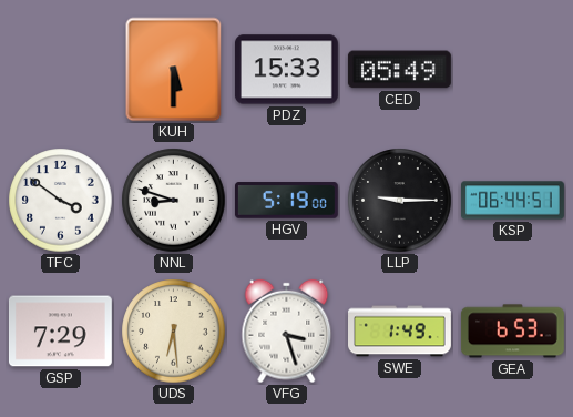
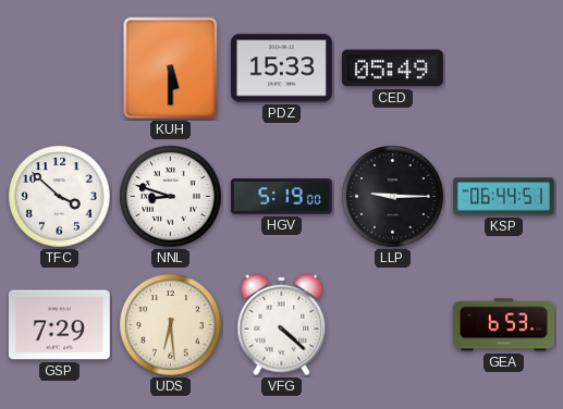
TFC: 3:51 -> 3:52 (60, 197)
VFG: 3:27 -> 4:22 (282, 325)
SWE: 1:49 -> none (400, 332)
